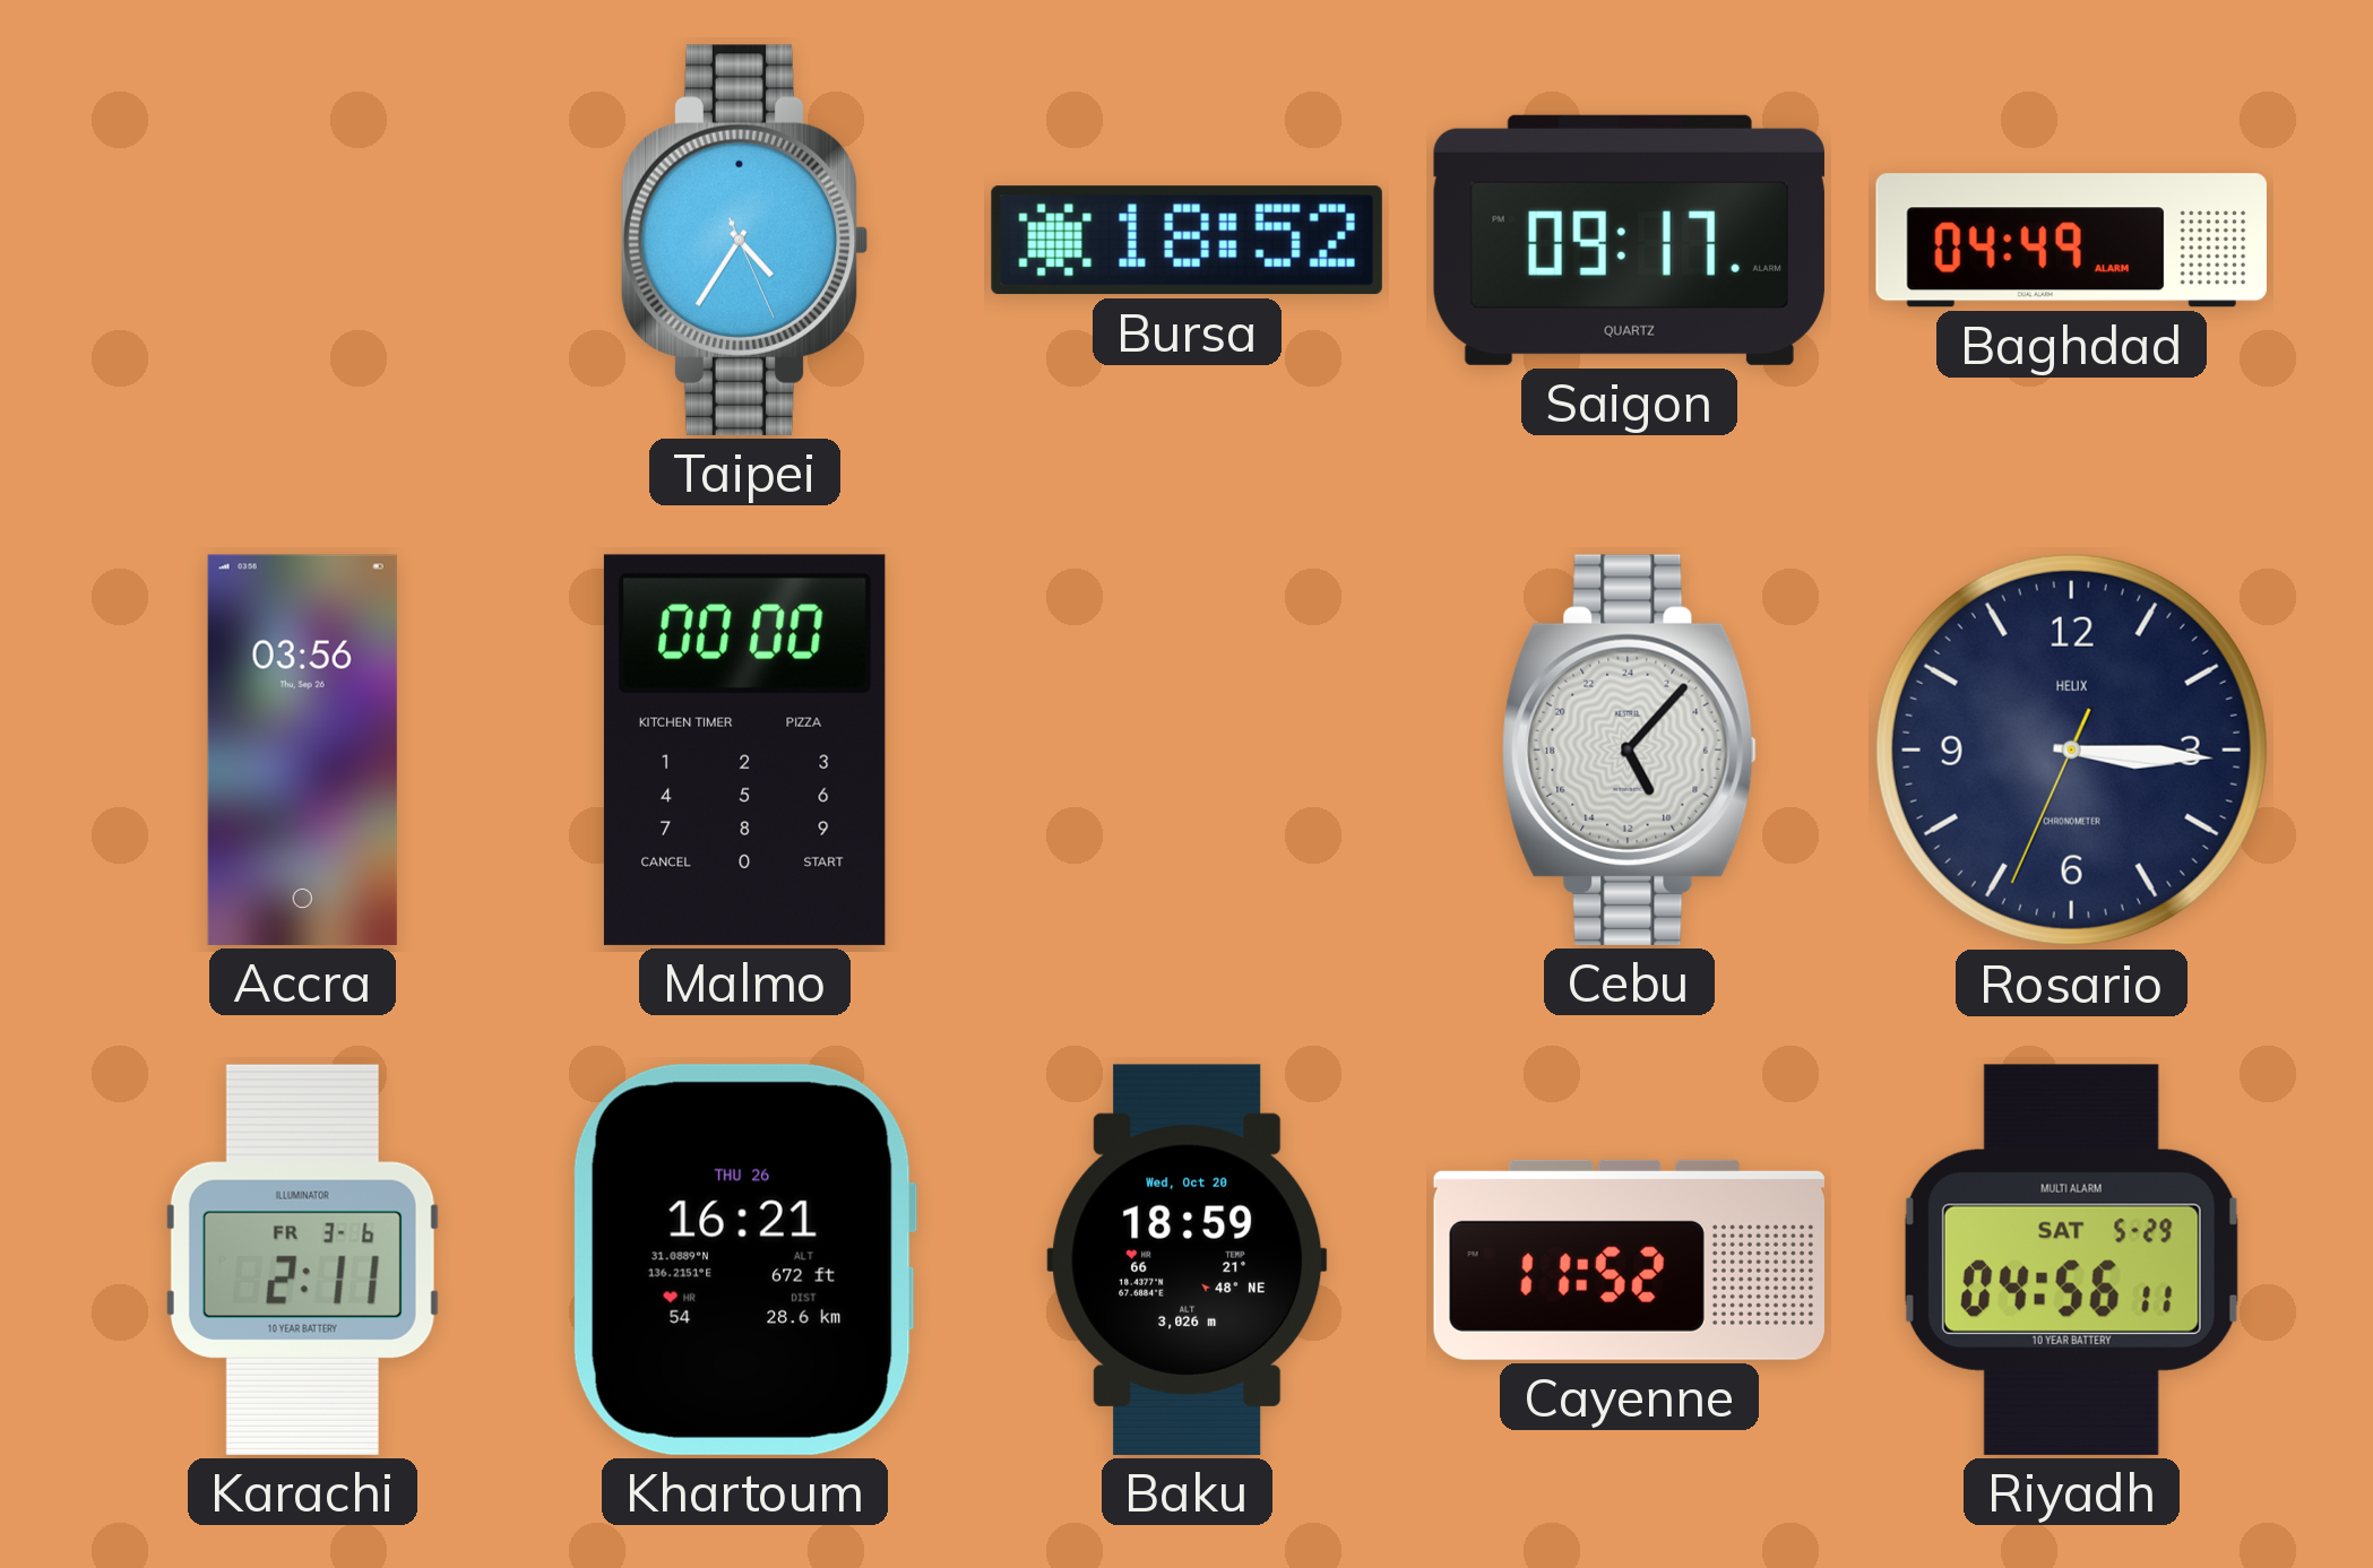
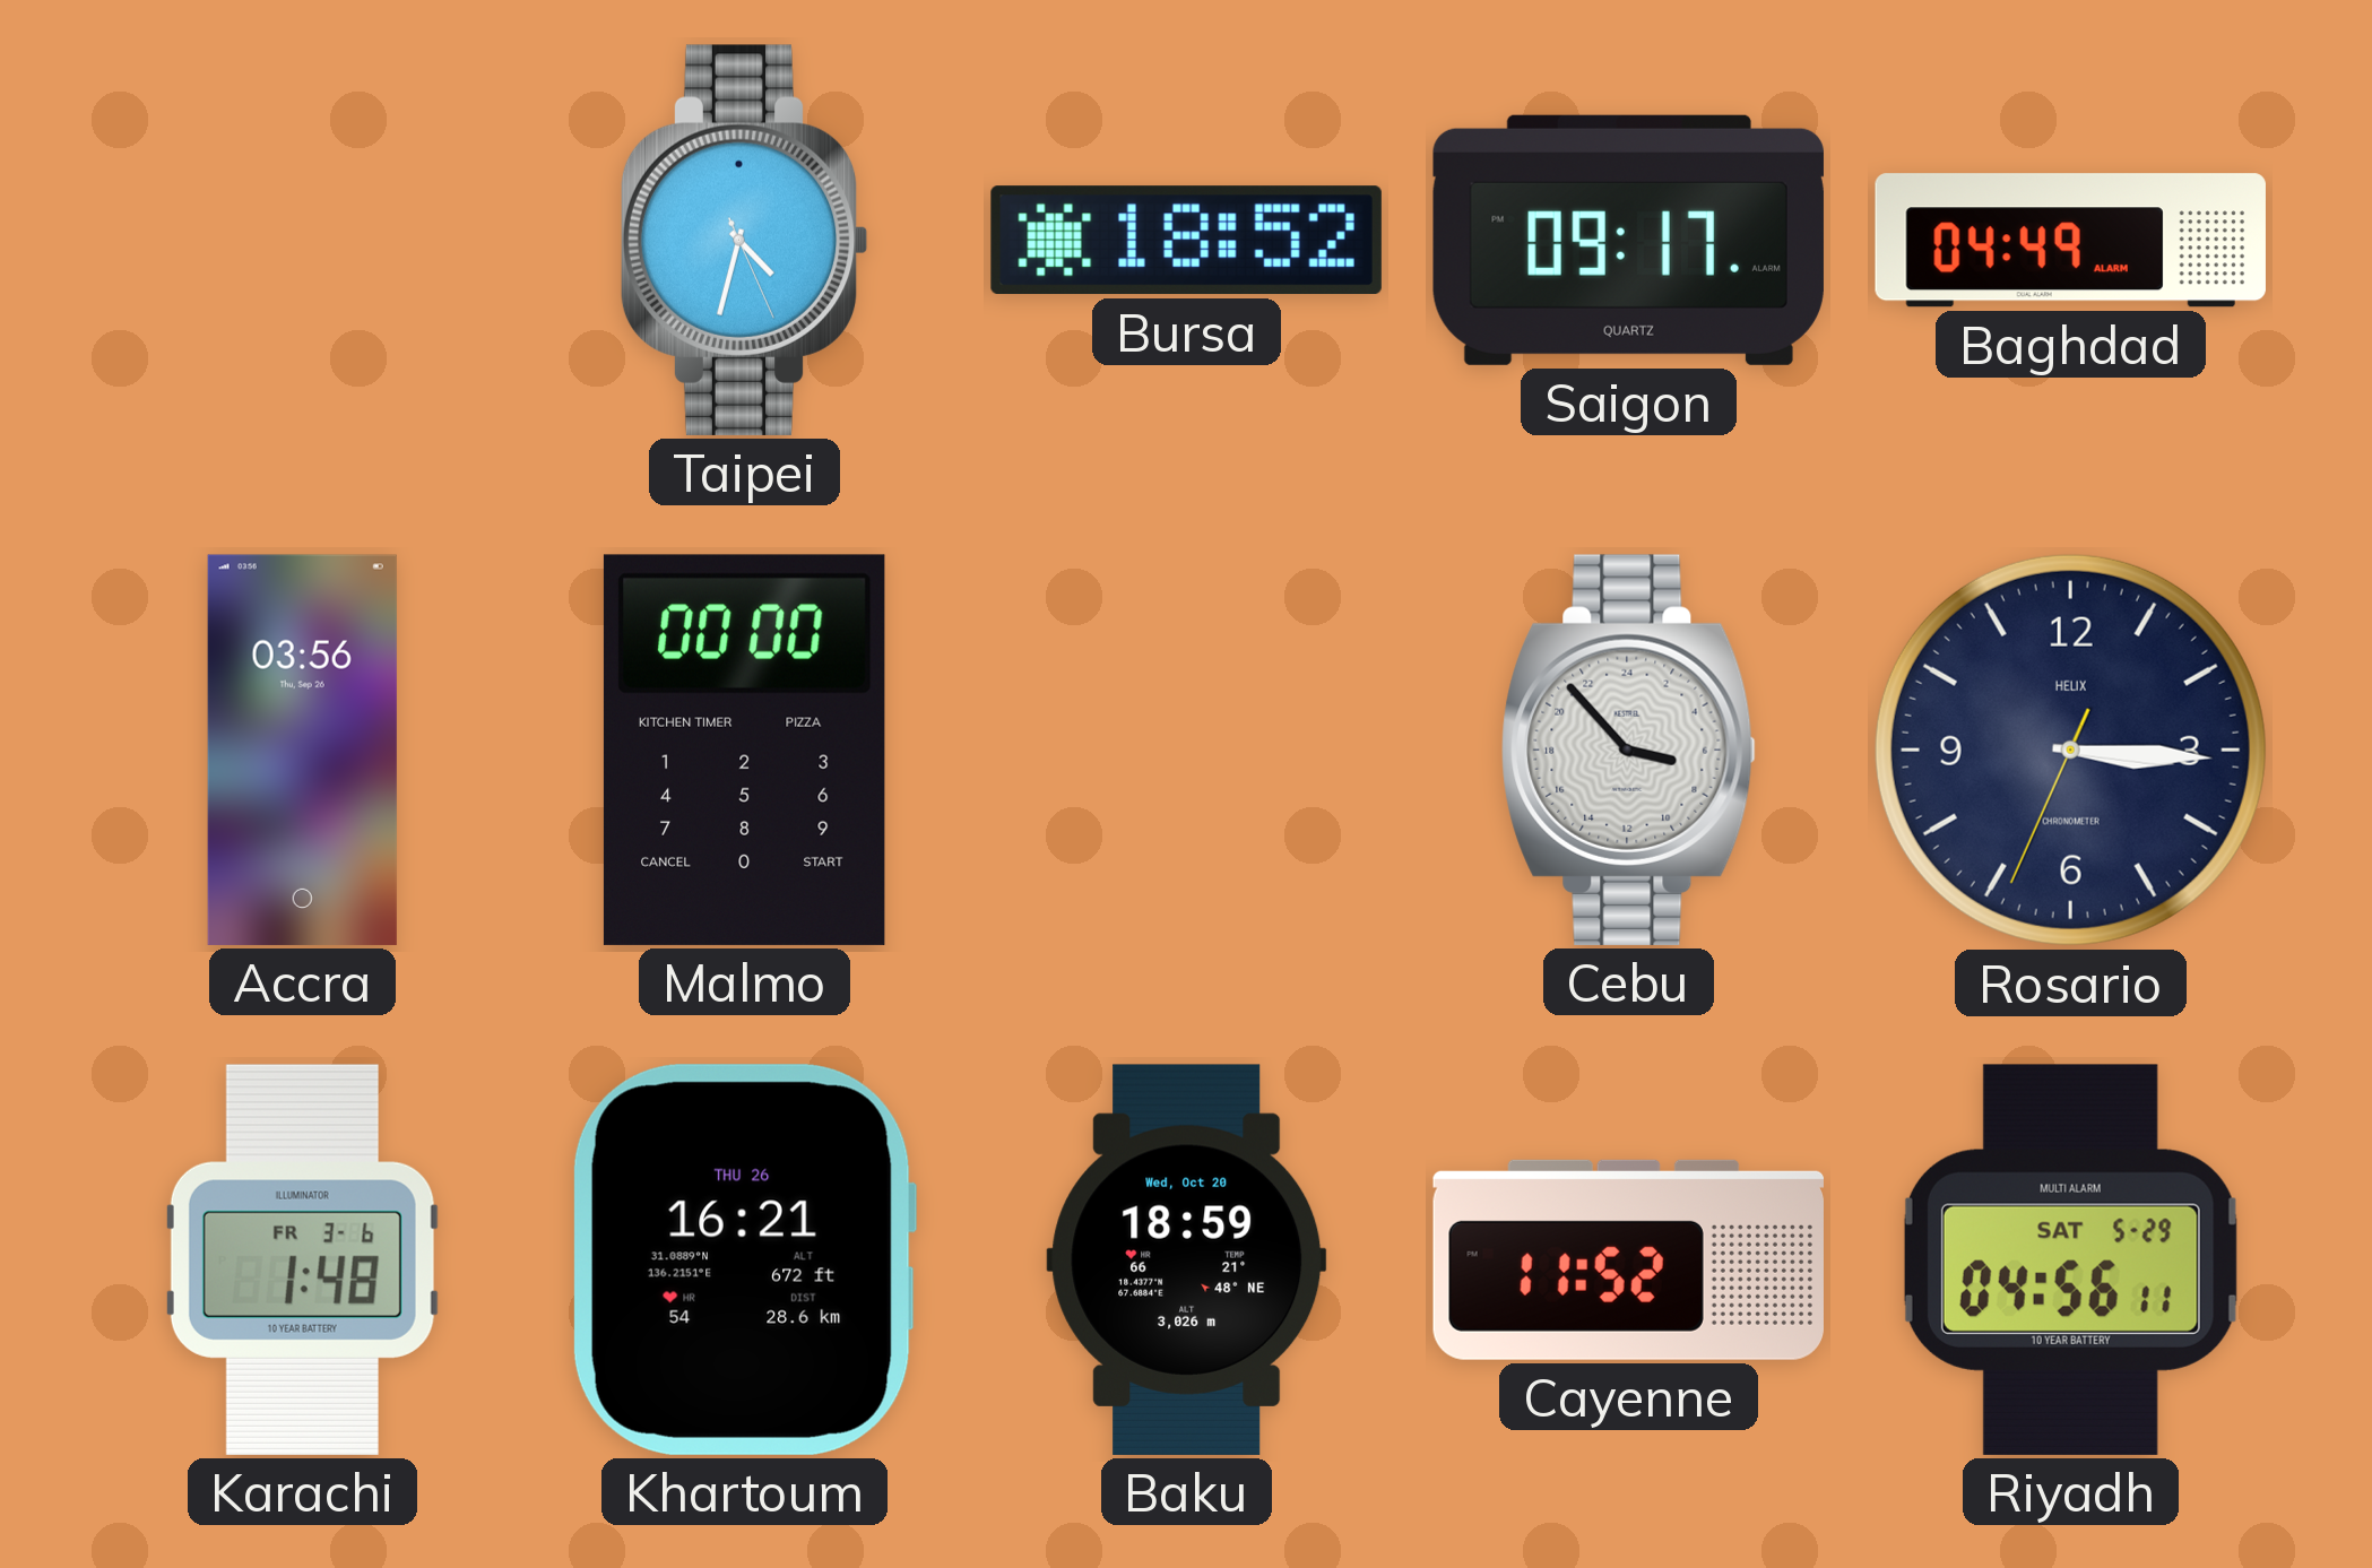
Taipei: 4:35 -> 4:32 (744, 240)
Cebu: 10:07 -> 6:53 (1628, 750)
Karachi: 2:11 -> 1:48 (302, 1259)
